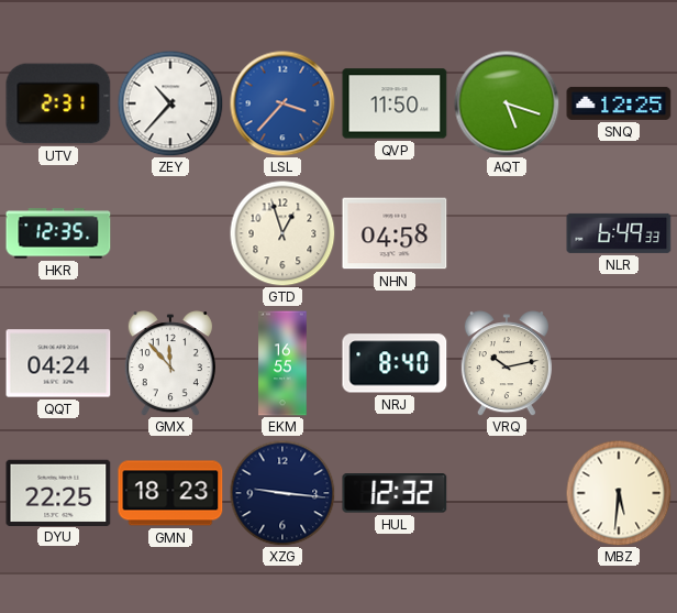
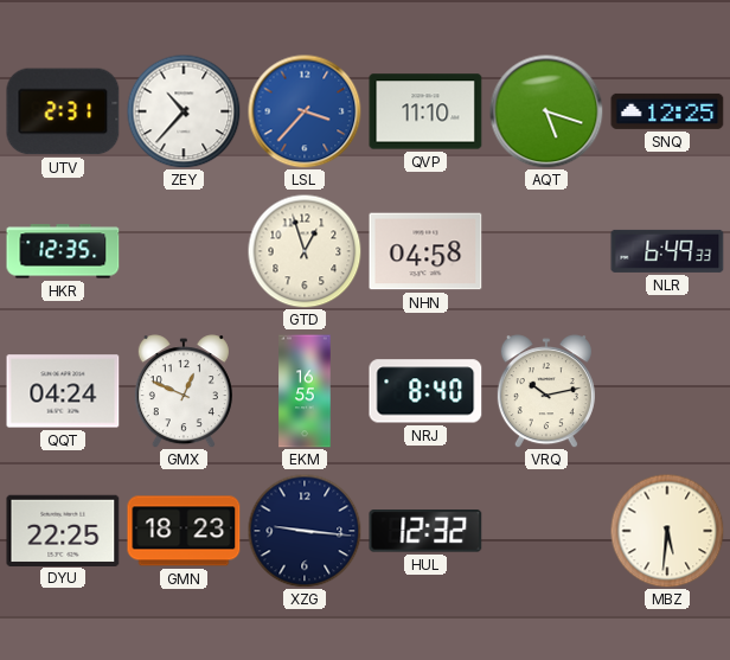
QVP: 11:50 -> 11:10 (425, 111)
GMX: 11:53 -> 12:49 (184, 391)
